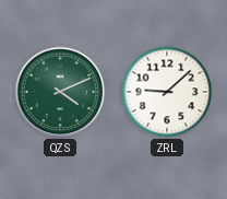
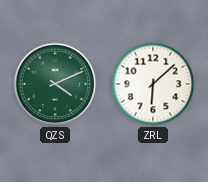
ZRL: 9:08 -> 6:08 (153, 84)
